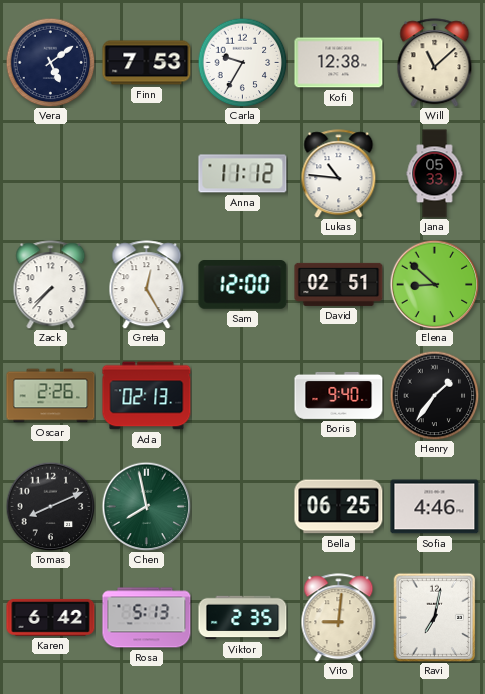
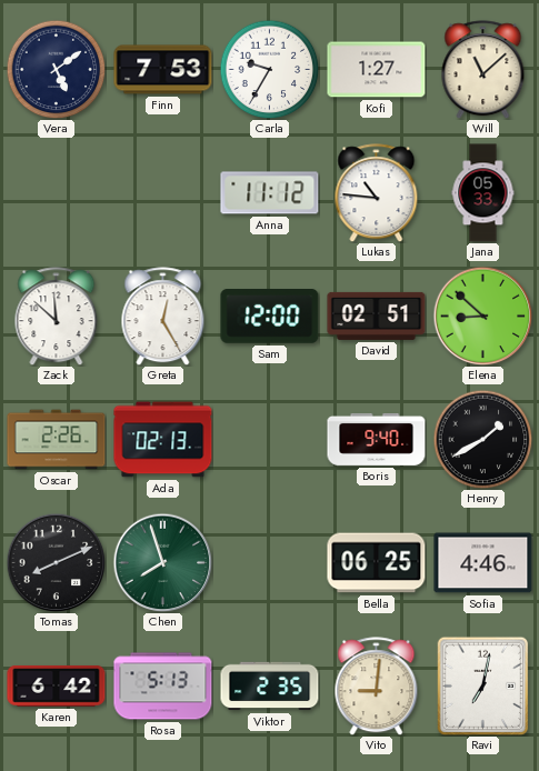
Kofi: 12:38 -> 1:27 (377, 70)
Zack: 7:37 -> 11:52 (57, 317)
Henry: 1:36 -> 1:40 (482, 439)
Chen: 7:58 -> 7:57 (162, 562)
